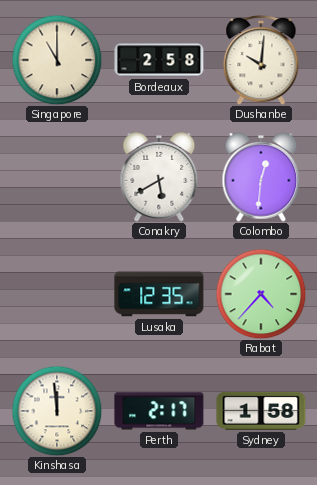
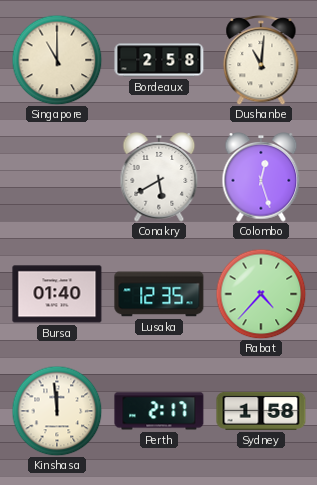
Dushanbe: 10:01 -> 11:01 (261, 60)
Colombo: 12:31 -> 12:27 (261, 177)
Bursa: none -> 01:40 (57, 294)
